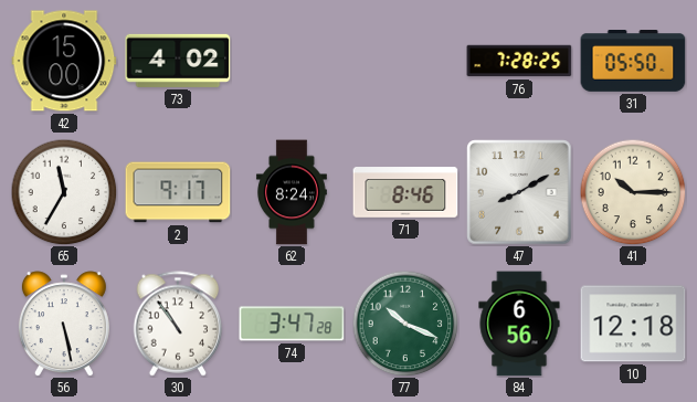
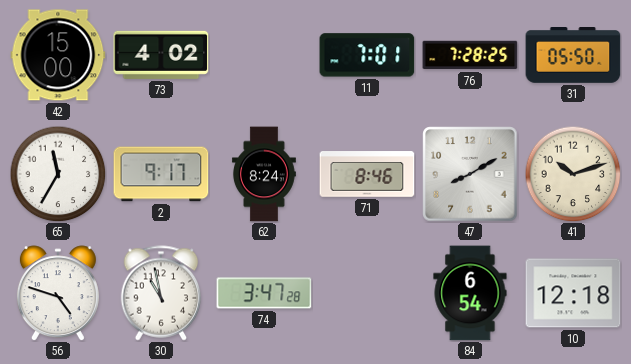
11: none -> 7:01 (367, 55)
41: 10:15 -> 10:12 (573, 174)
56: 5:28 -> 4:48 (58, 293)
30: 10:54 -> 10:58 (161, 293)
77: 10:19 -> none (405, 324)
84: 6:56 -> 6:54 (470, 293)
